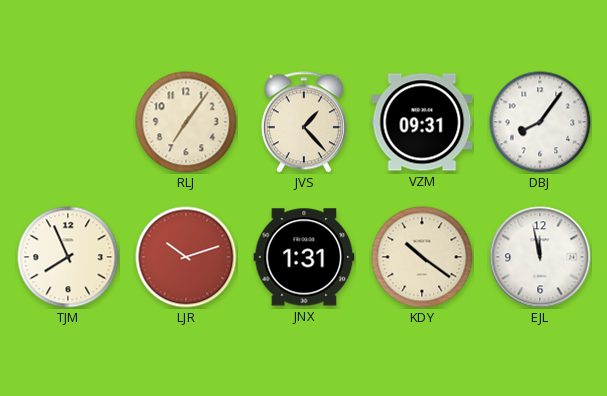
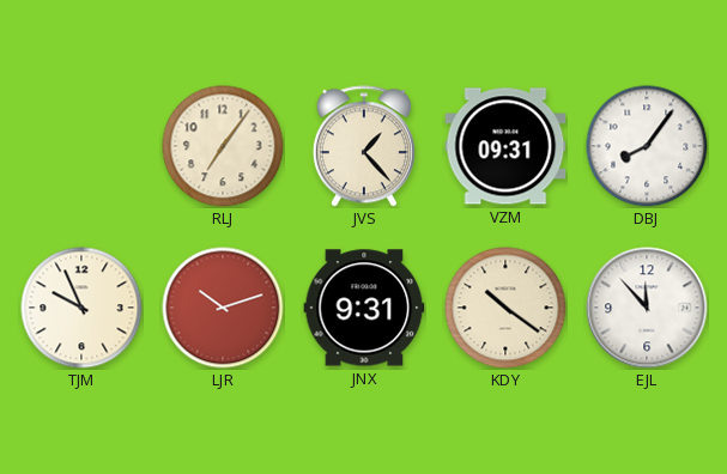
TJM: 7:56 -> 9:56 (81, 308)
JNX: 1:31 -> 9:31 (364, 308)
EJL: 11:58 -> 11:53 (647, 308)
